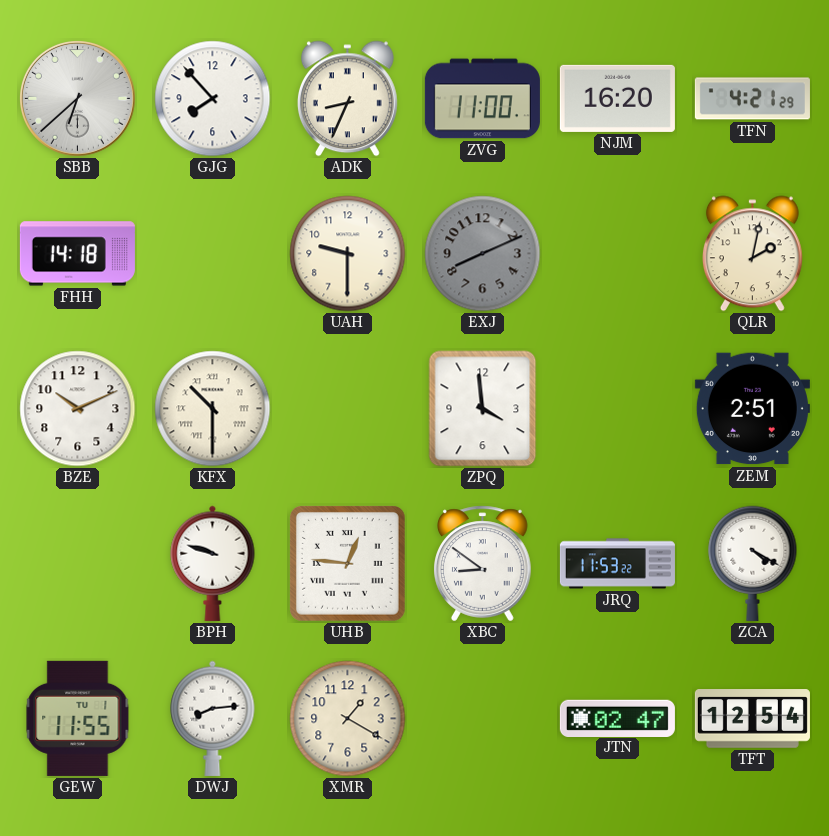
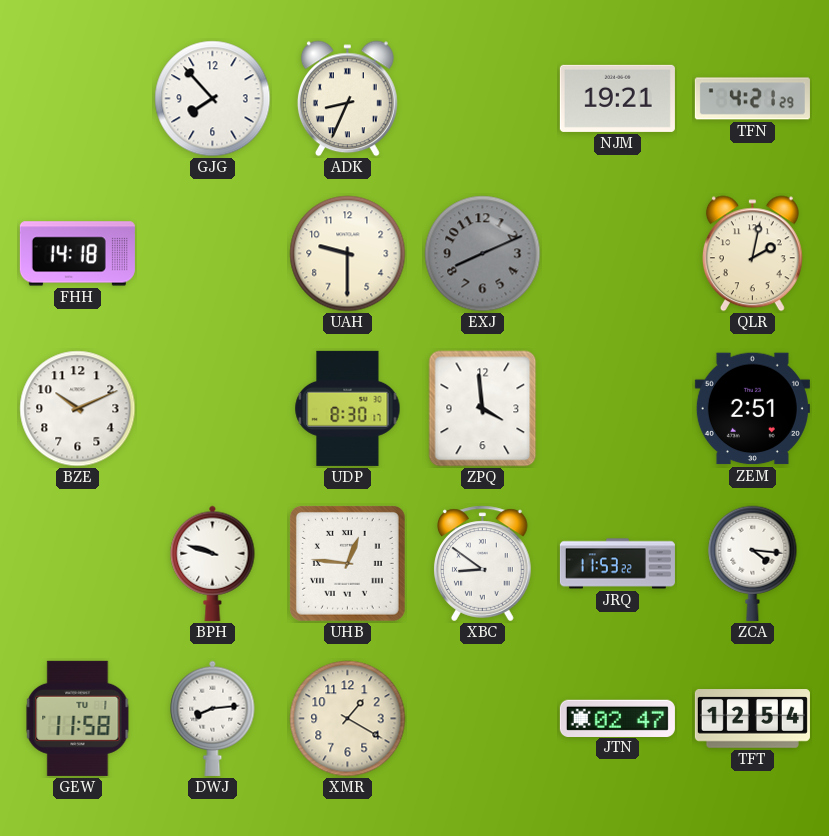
SBB: 6:38 -> none (77, 98)
ZVG: 11:00 -> none (482, 99)
NJM: 16:20 -> 19:21 (617, 98)
KFX: 10:30 -> none (213, 409)
UDP: none -> 8:30 (348, 408)
ZCA: 4:20 -> 4:16 (753, 563)
GEW: 11:55 -> 11:58 (78, 718)
